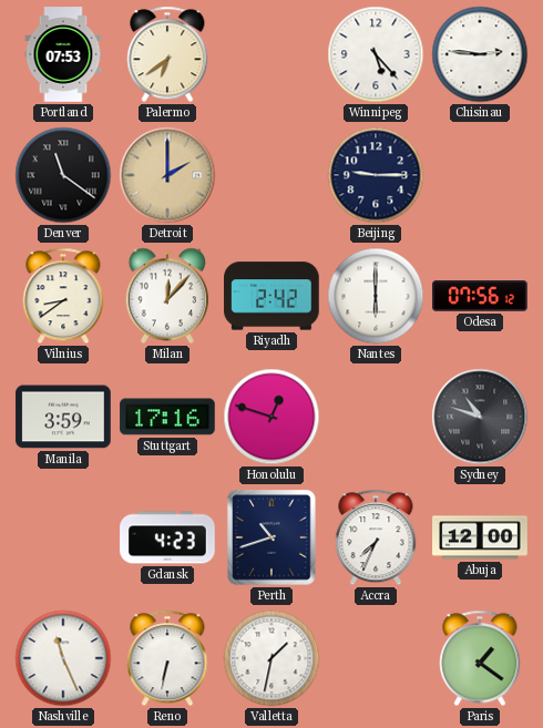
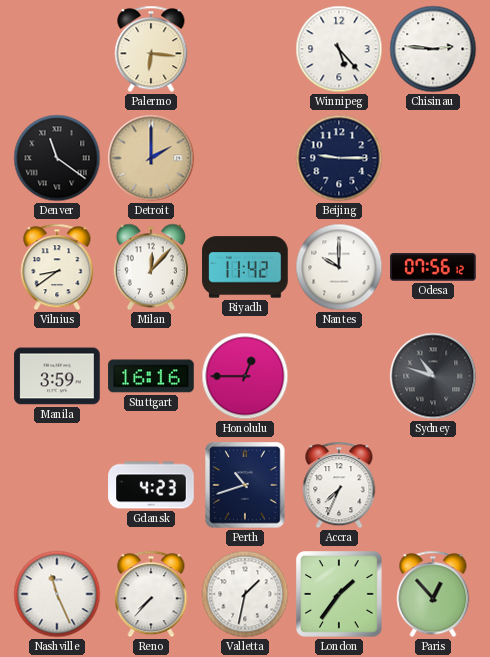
Portland: 07:53 -> none (63, 54)
Palermo: 6:39 -> 6:16 (151, 49)
Riyadh: 2:42 -> 11:42 (245, 267)
Nantes: 6:00 -> 10:00 (339, 267)
Stuttgart: 17:16 -> 16:16 (151, 376)
Honolulu: 12:48 -> 12:45 (245, 376)
Abuja: 12:00 -> none (480, 537)
Reno: 6:32 -> 7:37 (151, 594)
London: none -> 1:36 (340, 595)
Paris: 1:21 -> 12:53 (433, 594)
